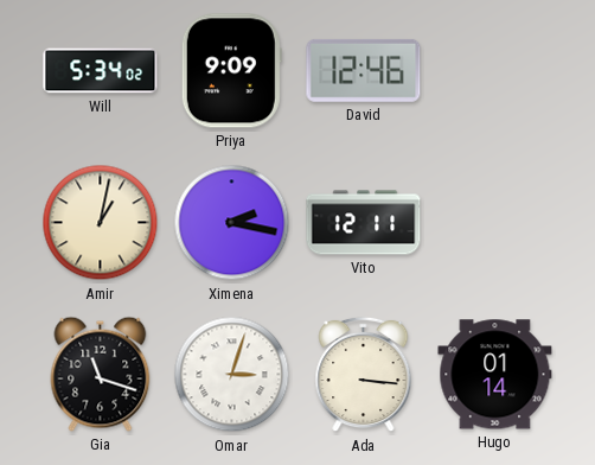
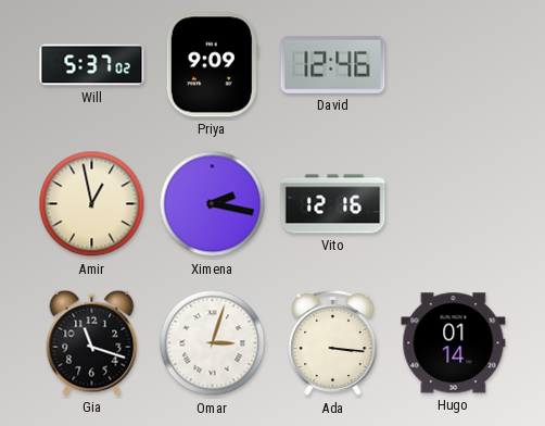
Will: 5:34 -> 5:37 (92, 65)
Amir: 1:02 -> 12:58 (92, 204)
Vito: 12:11 -> 12:16 (333, 204)
